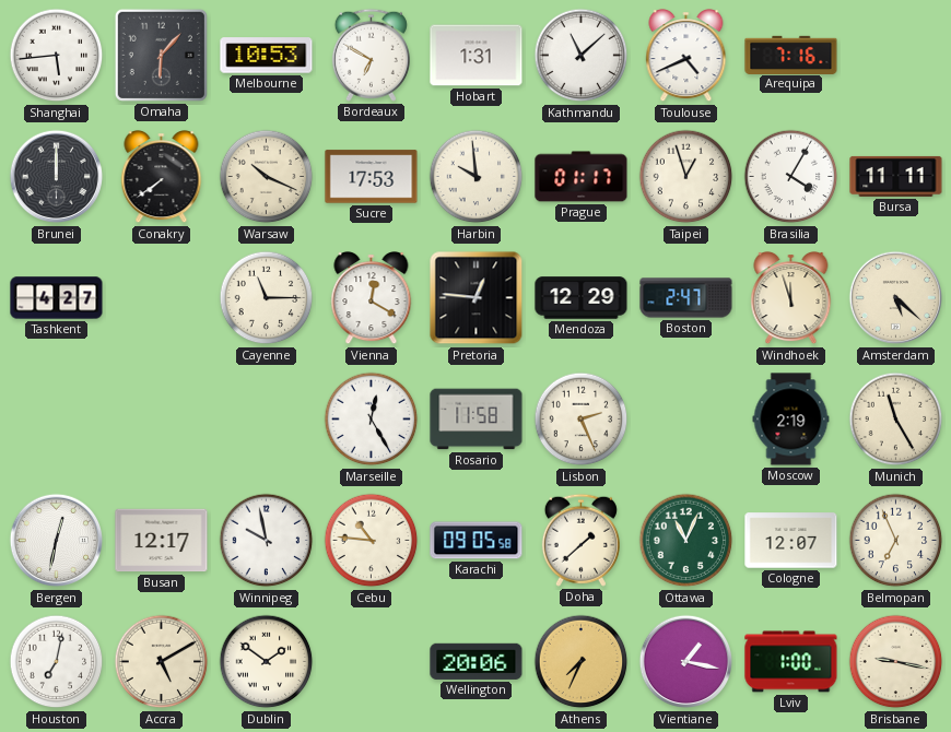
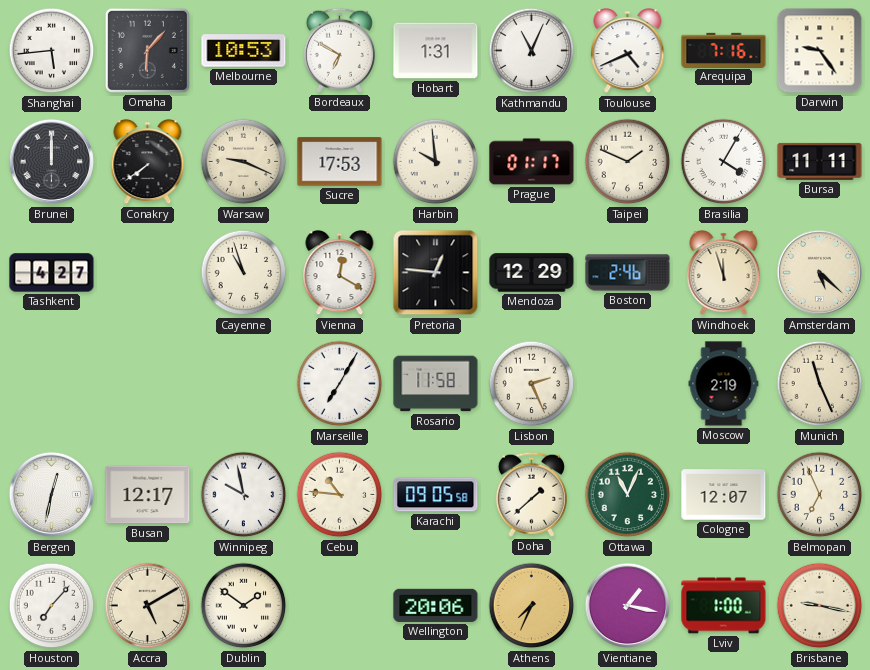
Kathmandu: 11:08 -> 11:04 (532, 51)
Darwin: none -> 9:24 (820, 51)
Warsaw: 10:19 -> 9:19 (244, 162)
Taipei: 12:57 -> 1:49 (628, 162)
Cayenne: 11:15 -> 10:57 (244, 273)
Boston: 2:47 -> 2:46 (628, 273)
Marseille: 12:25 -> 7:05 (340, 384)
Munich: 11:25 -> 11:26 (820, 384)
Houston: 7:02 -> 7:07 (52, 606)
